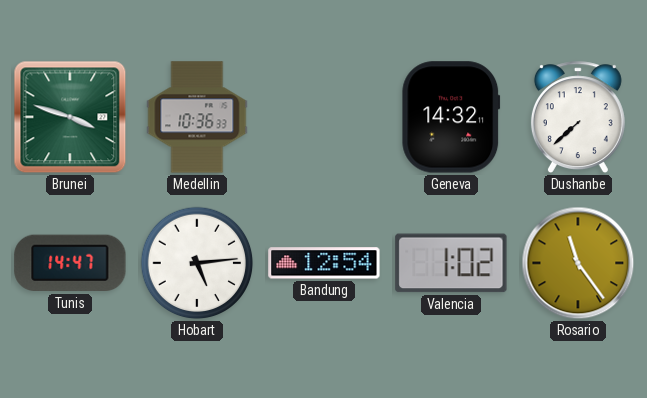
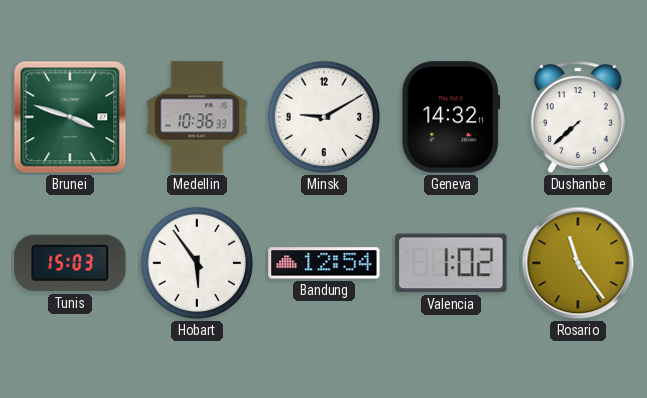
Minsk: none -> 9:10 (324, 117)
Tunis: 14:47 -> 15:03 (70, 263)
Hobart: 5:14 -> 5:54 (197, 263)
